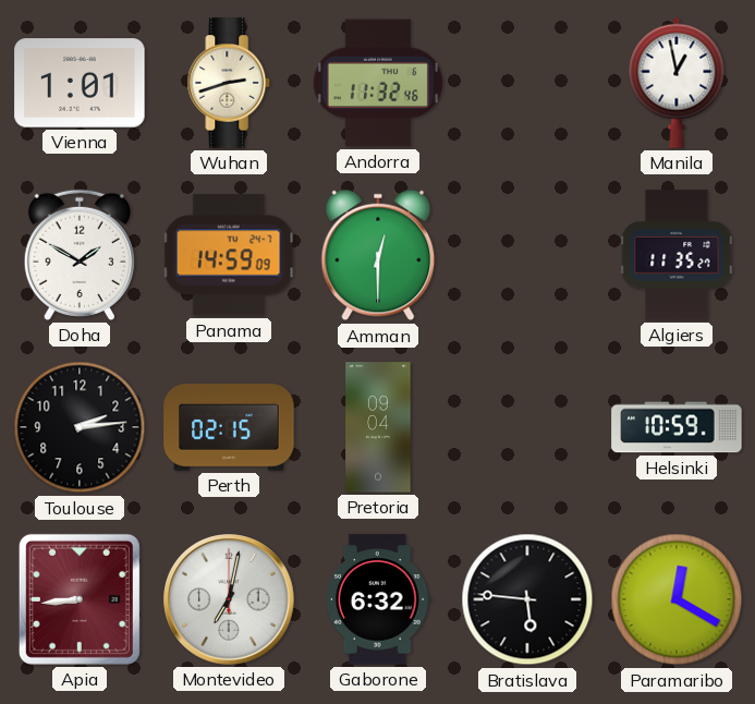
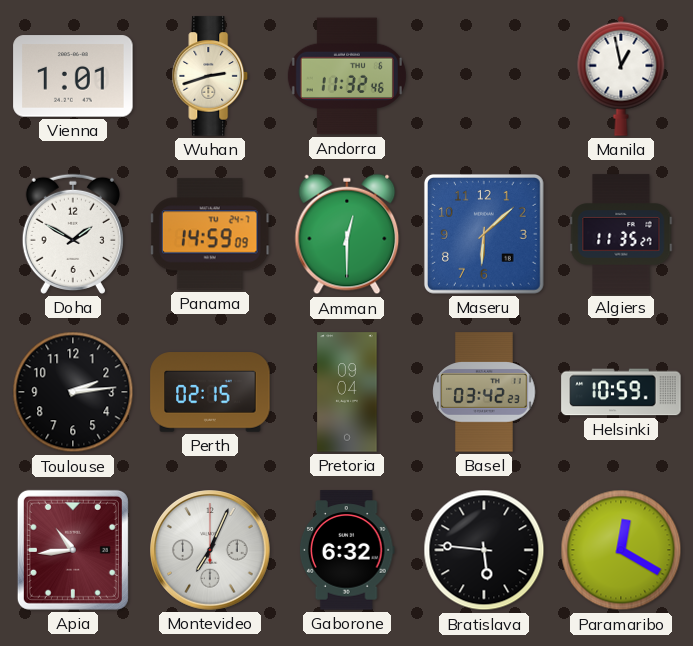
Maseru: none -> 6:08 (484, 234)
Basel: none -> 03:42 (484, 392)
Apia: 8:44 -> 10:44 (73, 550)
Montevideo: 7:02 -> 7:04 (210, 550)
